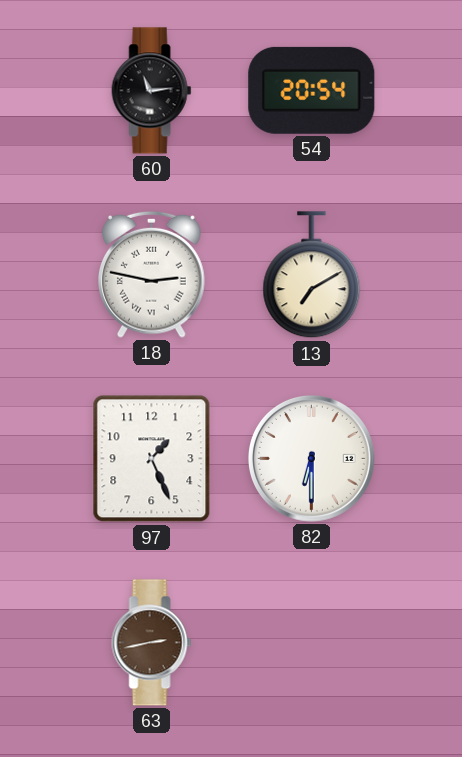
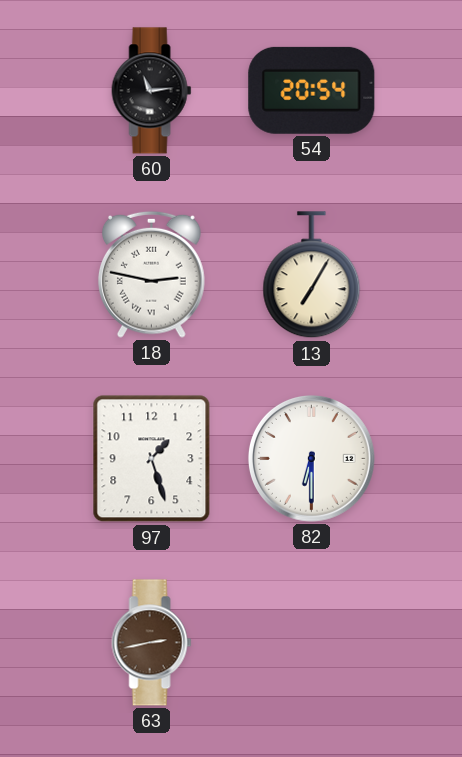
13: 7:10 -> 7:05 (312, 275)
97: 1:26 -> 1:27 (152, 459)
